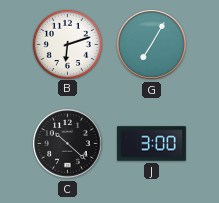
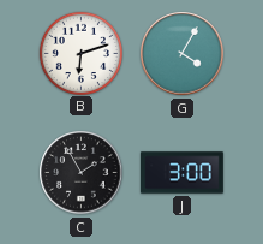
G: 7:05 -> 4:05 (183, 54)
C: 10:22 -> 1:55 (82, 173)
